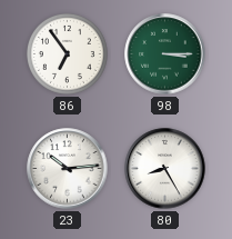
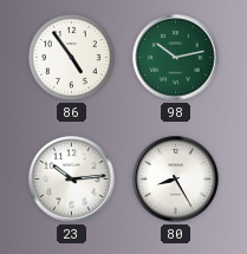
86: 6:54 -> 4:54 (71, 57)
98: 3:15 -> 10:13 (176, 58)
